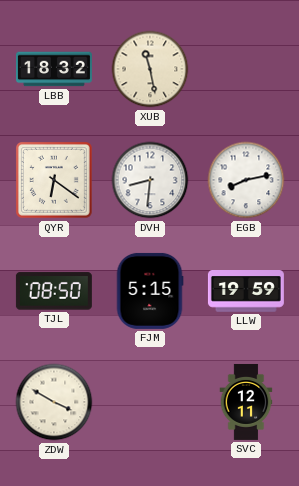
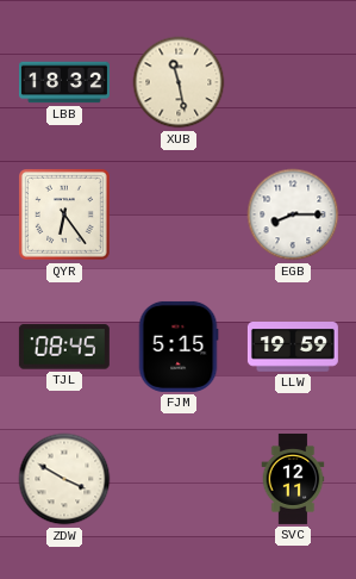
QYR: 6:21 -> 6:24 (65, 216)
DVH: 8:31 -> none (150, 180)
EGB: 8:13 -> 8:15 (293, 214)
TJL: 08:50 -> 08:45 (64, 347)
